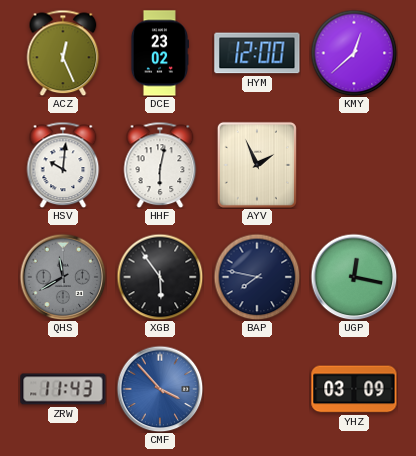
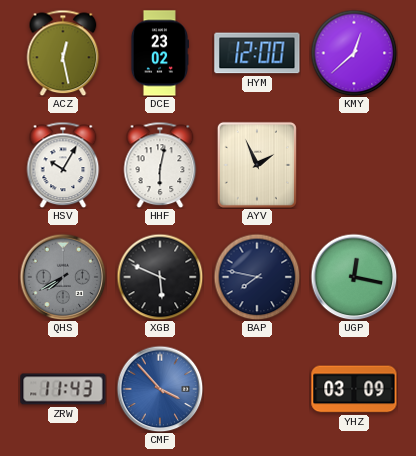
ACZ: 12:26 -> 12:28 (63, 53)
HSV: 10:01 -> 10:05 (63, 165)
QHS: 11:40 -> 7:40 (63, 277)
XGB: 5:54 -> 5:49 (160, 277)
